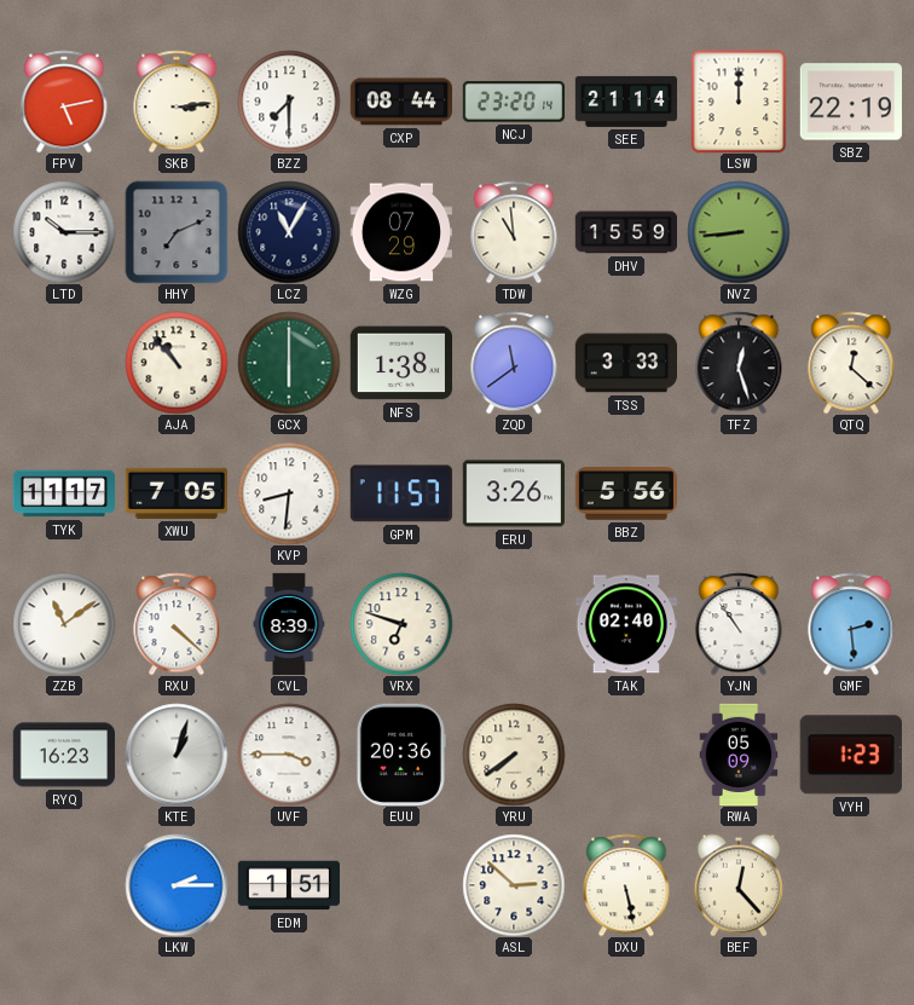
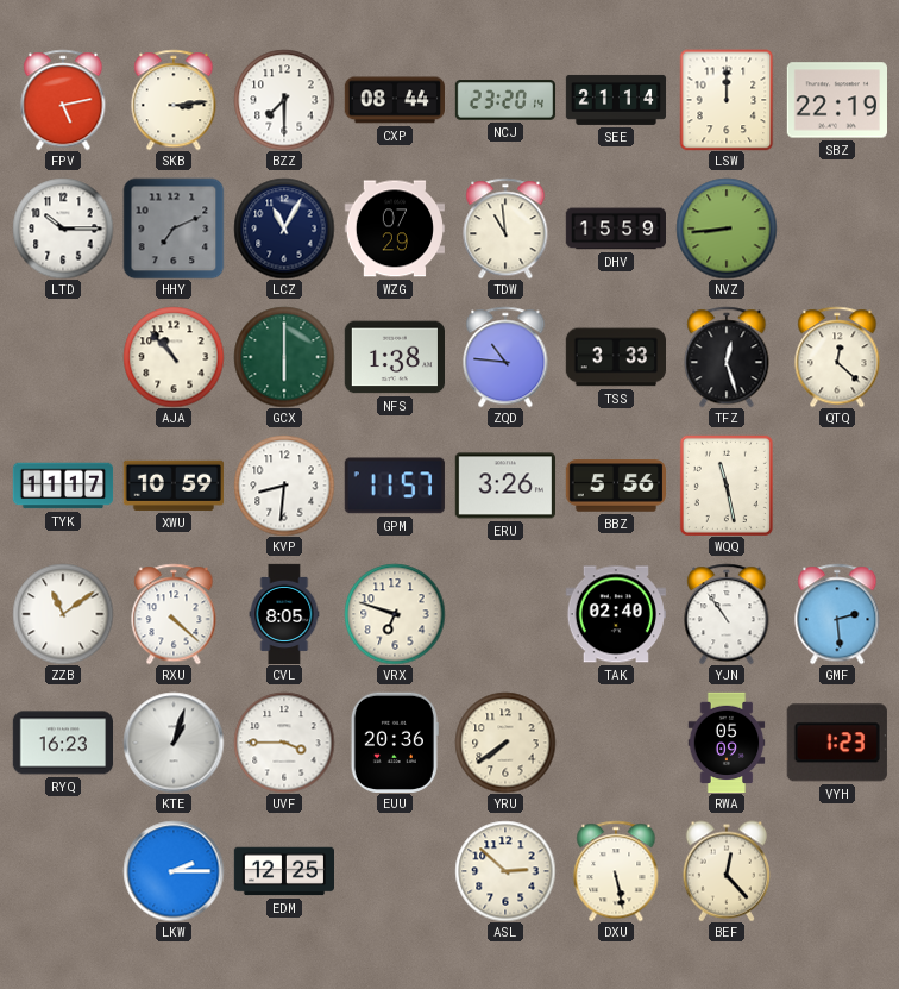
ZQD: 11:39 -> 10:46 (505, 357)
XWU: 7:05 -> 10:59 (172, 486)
WQQ: none -> 11:28 (727, 486)
CVL: 8:39 -> 8:05 (284, 614)
EDM: 1:51 -> 12:25 (283, 871)
